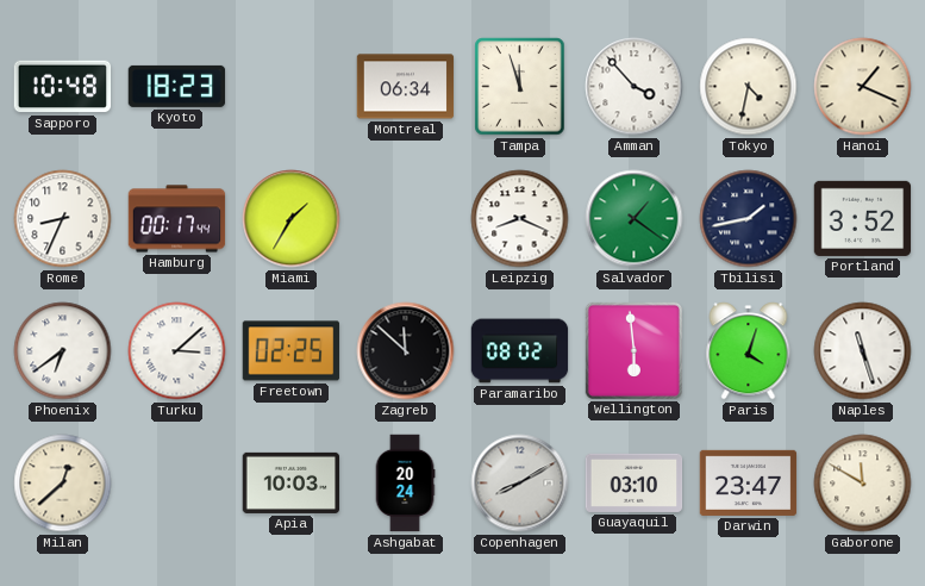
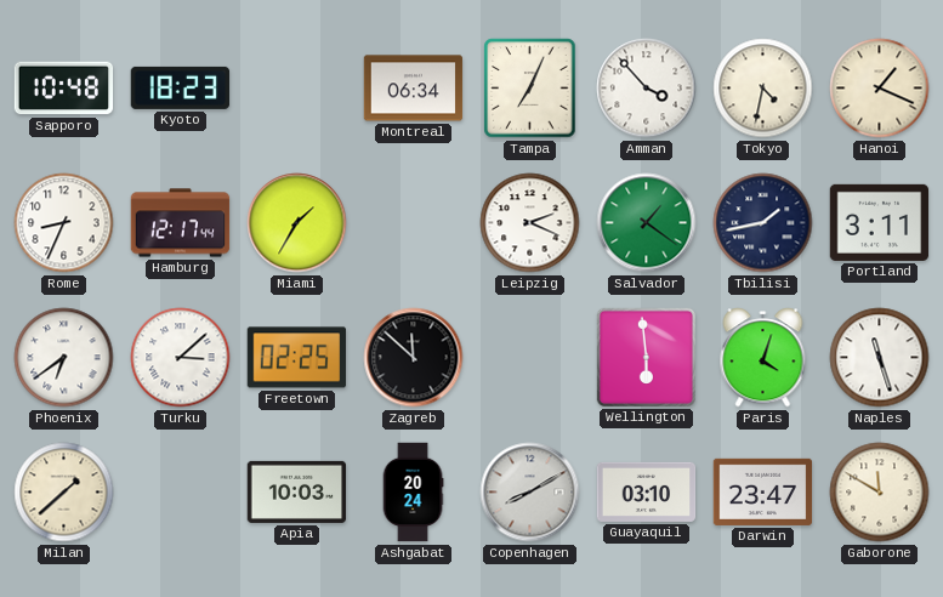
Tampa: 11:57 -> 7:04 (530, 89)
Hamburg: 00:17 -> 12:17 (181, 223)
Leipzig: 8:19 -> 2:19 (530, 223)
Portland: 3:52 -> 3:11 (880, 222)
Paramaribo: 08:02 -> none (520, 351)
Milan: 12:38 -> 1:38 (64, 493)
